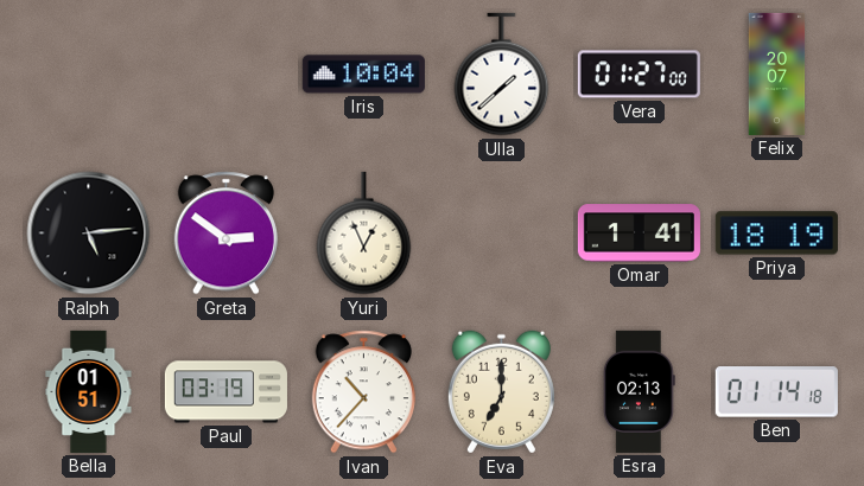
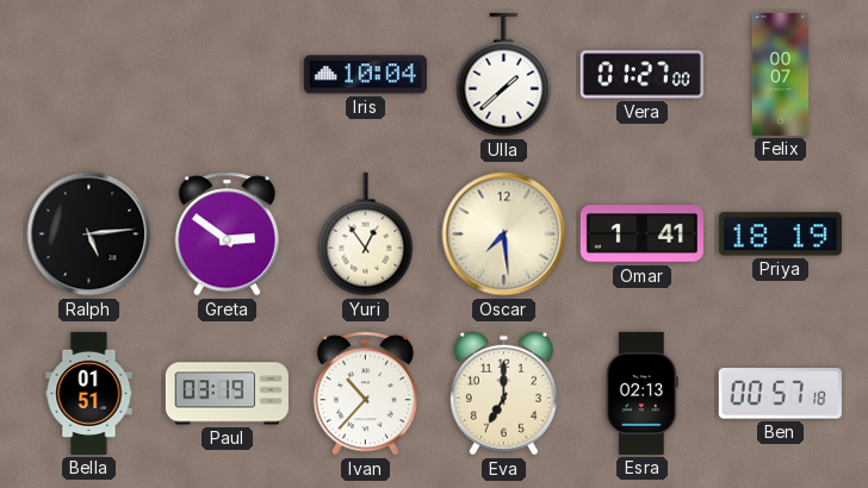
Felix: 20:07 -> 00:07 (781, 74)
Yuri: 12:56 -> 12:54 (366, 234)
Oscar: none -> 7:29 (504, 234)
Ben: 01:14 -> 00:57 (780, 394)
